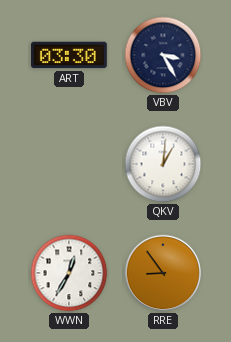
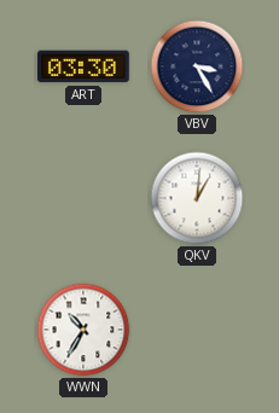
WWN: 12:35 -> 10:35 (83, 330)
RRE: 8:54 -> none (163, 273)
